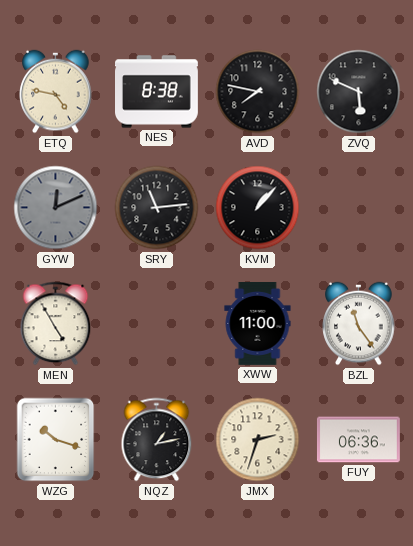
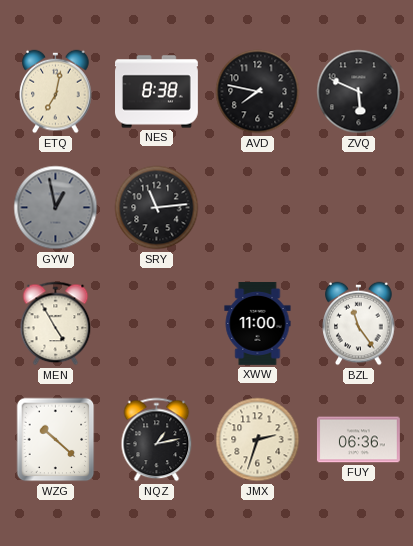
ETQ: 4:47 -> 7:02 (56, 92)
GYW: 12:11 -> 12:58 (56, 208)
KVM: 1:07 -> none (258, 208)
WZG: 10:18 -> 10:22 (56, 440)
